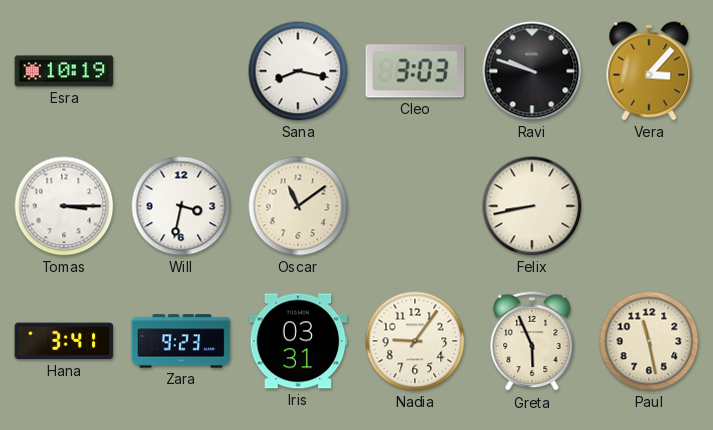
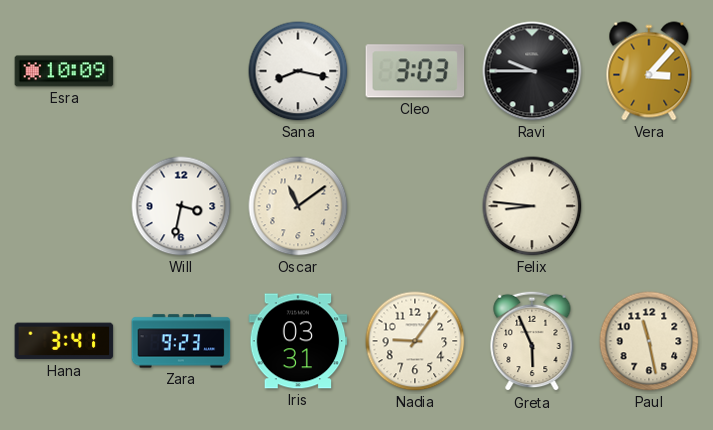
Esra: 10:19 -> 10:09 (64, 71)
Ravi: 9:48 -> 9:45 (532, 71)
Tomas: 3:15 -> none (64, 206)
Felix: 8:43 -> 8:46 (532, 206)
